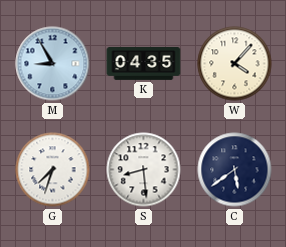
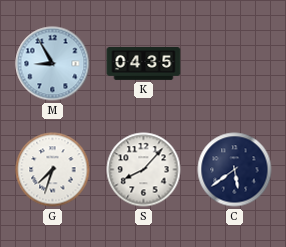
W: 4:07 -> none (235, 64)
S: 8:29 -> 8:07 (144, 170)
